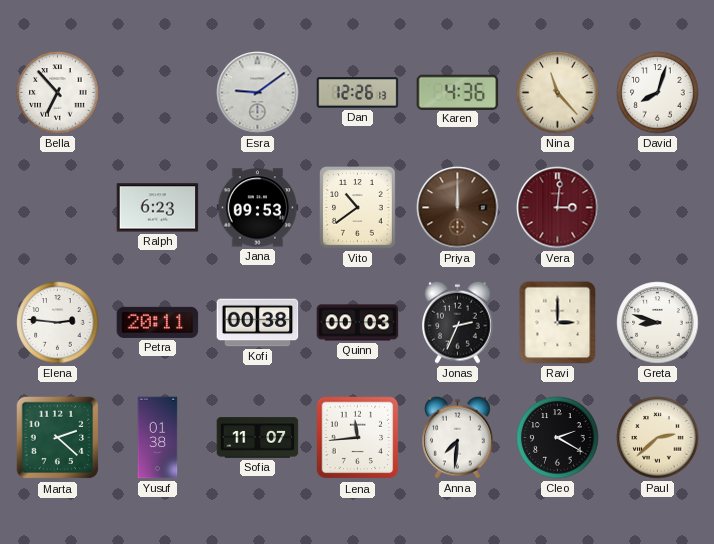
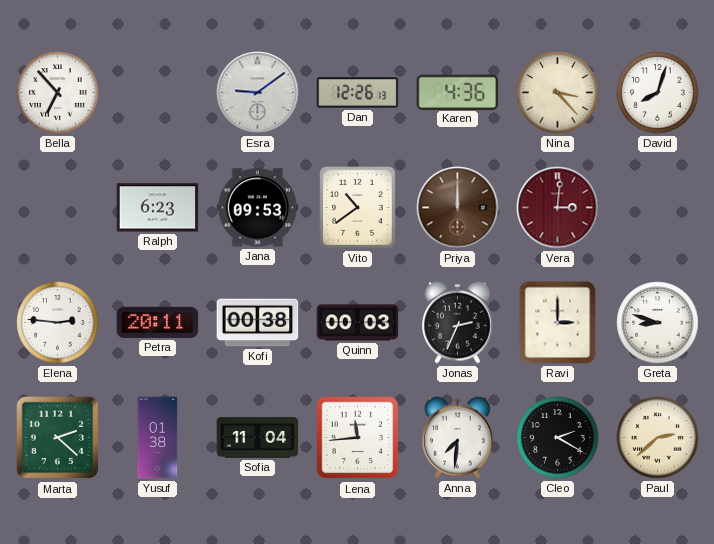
Nina: 11:23 -> 3:23 (558, 93)
Sofia: 11:07 -> 11:04 (258, 438)
